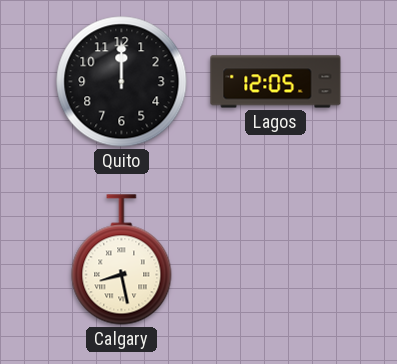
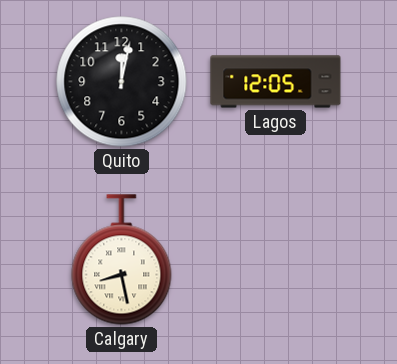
Quito: 12:00 -> 12:02 (122, 82)
